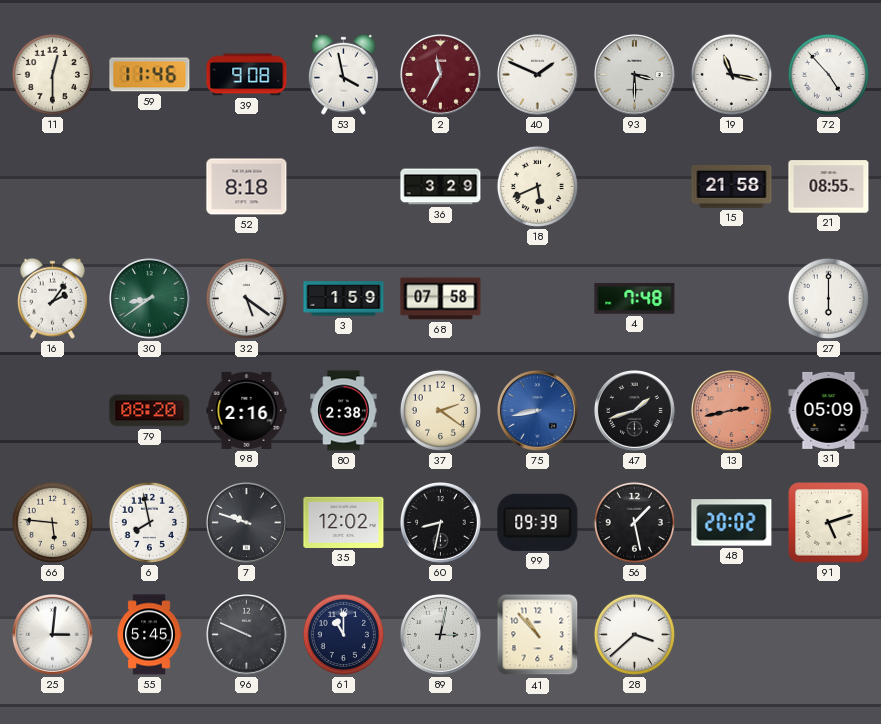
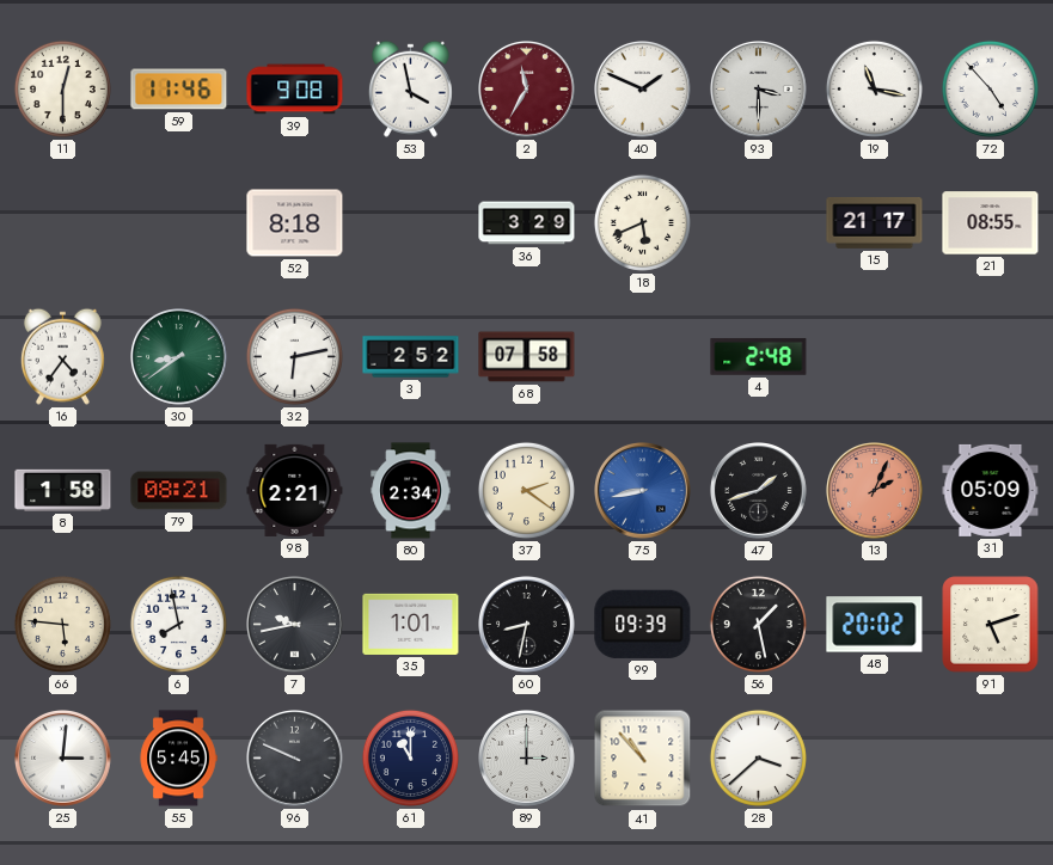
15: 21:58 -> 21:17 (875, 222)
16: 2:06 -> 4:36 (62, 356)
32: 5:21 -> 6:13 (294, 356)
3: 1:59 -> 2:52 (411, 357)
4: 7:48 -> 2:48 (759, 356)
27: 6:00 -> none (828, 298)
8: none -> 1:58 (63, 490)
79: 08:20 -> 08:21 (179, 491)
98: 2:16 -> 2:21 (295, 490)
80: 2:38 -> 2:34 (411, 491)
13: 2:43 -> 2:04 (875, 491)
7: 9:48 -> 9:43 (295, 625)
35: 12:02 -> 1:01 (411, 624)
89: 3:02 -> 3:00 (527, 759)
